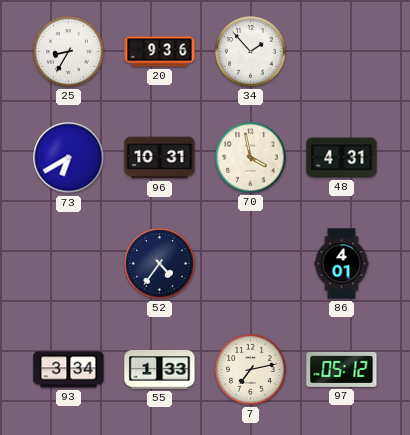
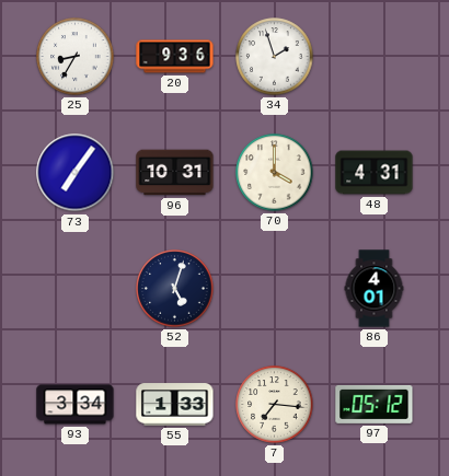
34: 1:53 -> 1:57 (275, 57)
73: 6:40 -> 7:06 (76, 173)
70: 3:58 -> 4:00 (275, 173)
52: 4:36 -> 5:03 (175, 289)
7: 7:13 -> 7:16 (275, 405)
